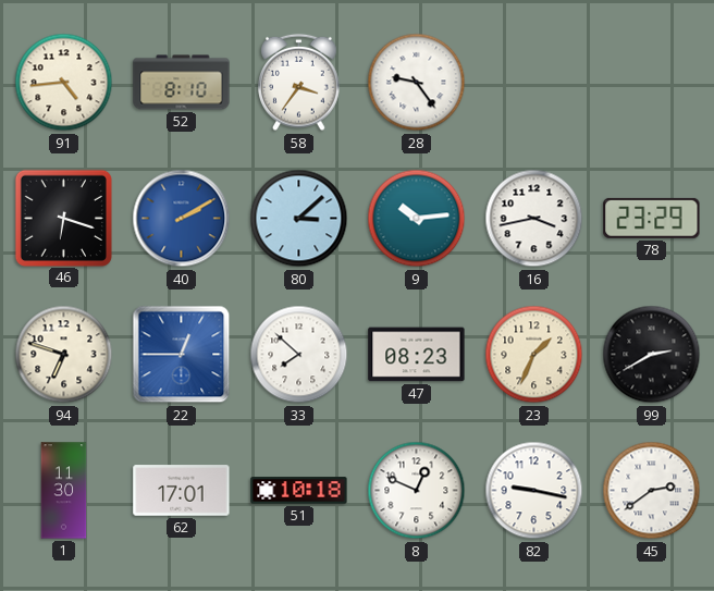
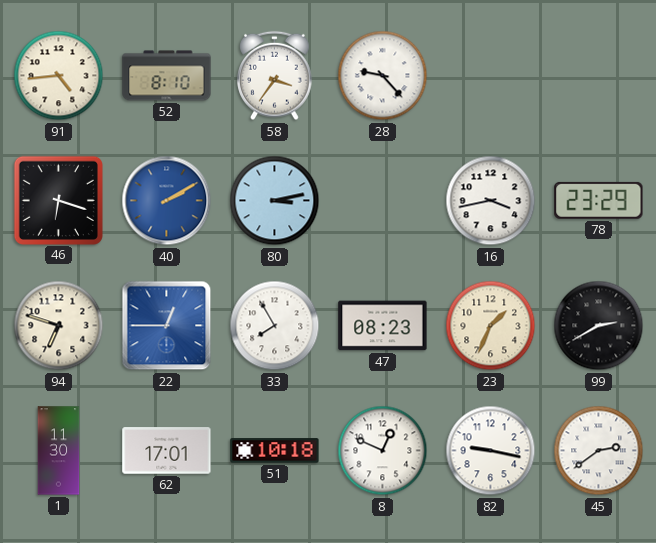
28: 9:24 -> 9:23 (383, 76)
80: 3:08 -> 3:13 (275, 201)
9: 10:14 -> none (417, 219)
33: 7:52 -> 7:55 (275, 326)
